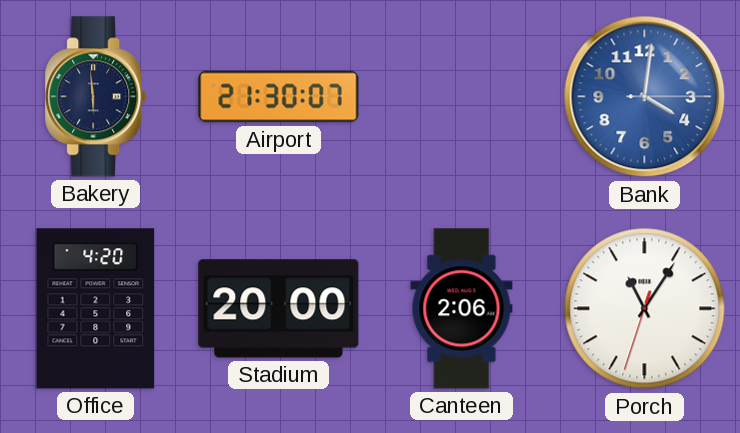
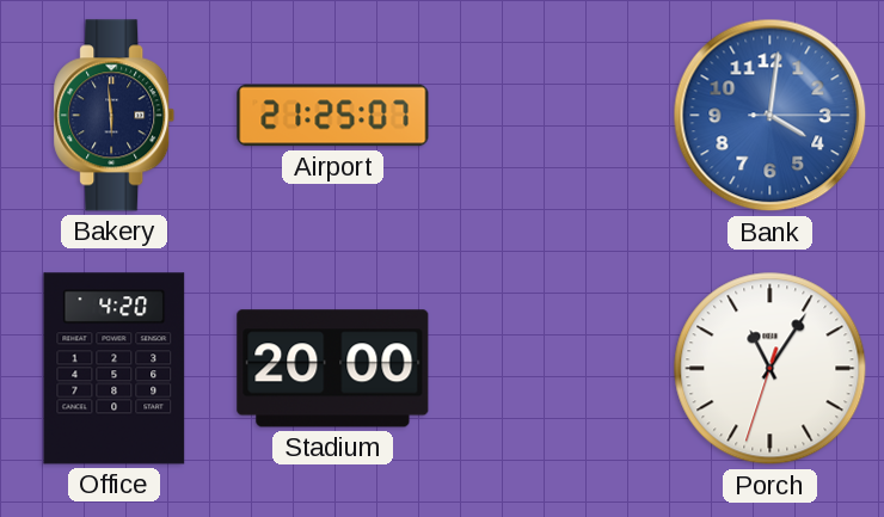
Airport: 21:30 -> 21:25 (333, 116)
Canteen: 2:06 -> none (462, 309)
